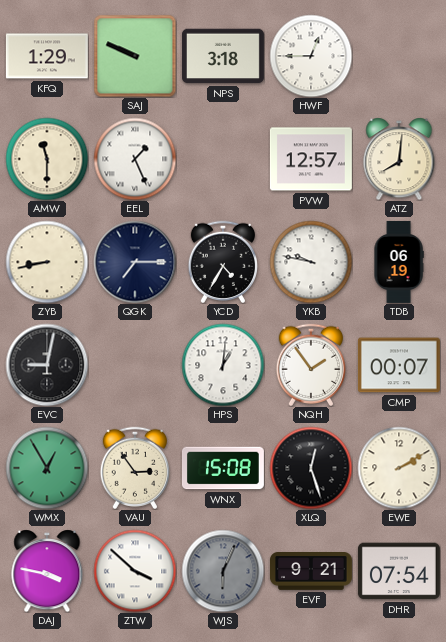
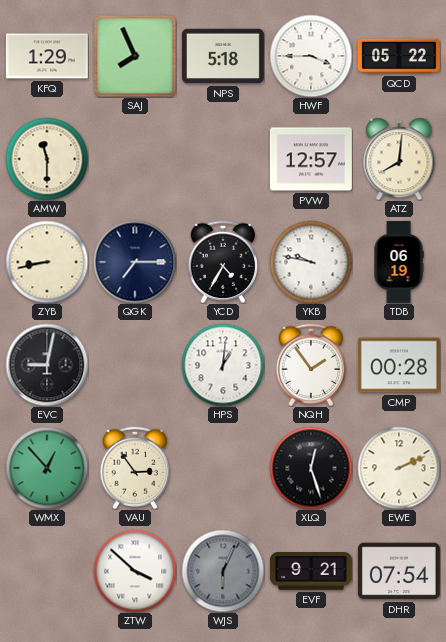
SAJ: 9:49 -> 7:56 (135, 56)
NPS: 3:18 -> 5:18 (223, 56)
HWF: 12:45 -> 3:45 (311, 56)
QCD: none -> 05:22 (399, 56)
EEL: 1:26 -> none (135, 159)
CMP: 00:07 -> 00:28 (399, 365)
WMX: 12:55 -> 12:53 (47, 468)
WNX: 15:08 -> none (223, 468)
EWE: 2:10 -> 2:11 (399, 468)
DAJ: 3:47 -> none (47, 571)
